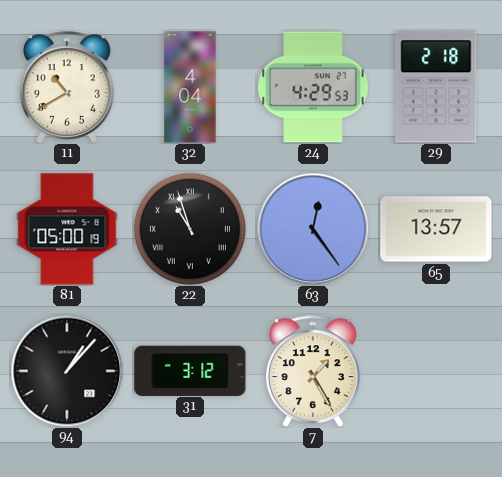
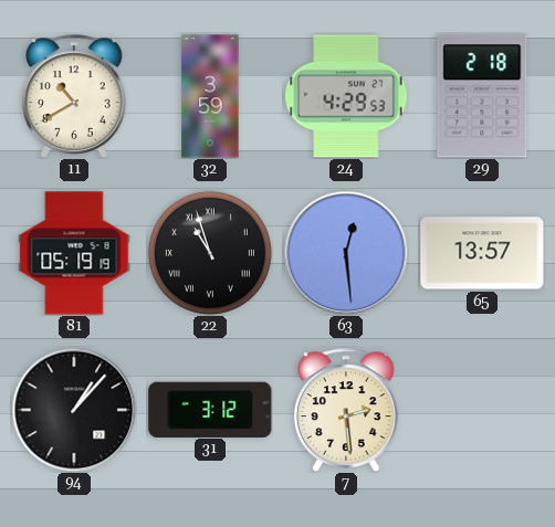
32: 4:04 -> 3:59 (210, 96)
81: 05:00 -> 05:19 (74, 253)
63: 12:24 -> 12:29 (346, 253)
7: 1:25 -> 2:29 (347, 410)
